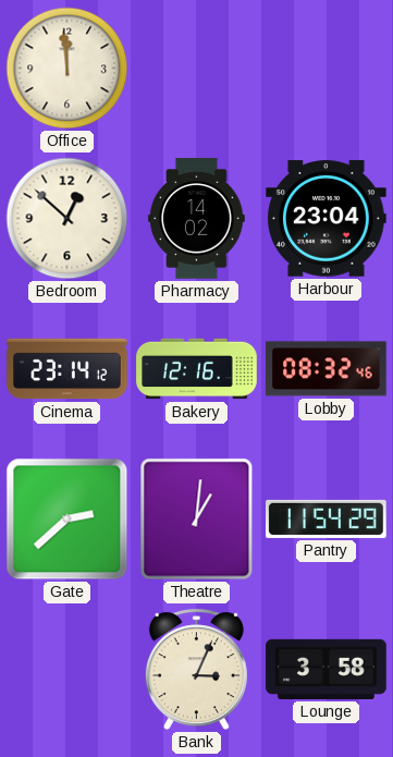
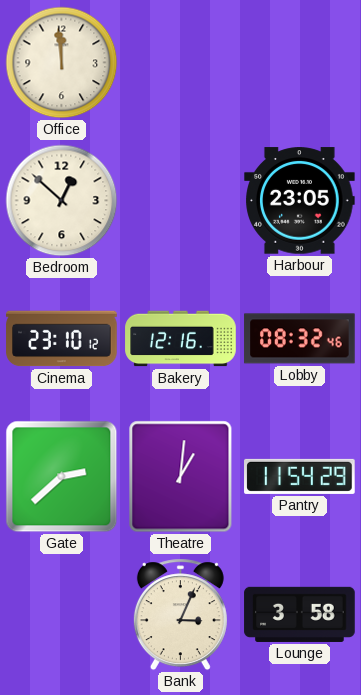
Pharmacy: 14:02 -> none (197, 219)
Harbour: 23:04 -> 23:05 (300, 201)
Cinema: 23:14 -> 23:10 (62, 339)
